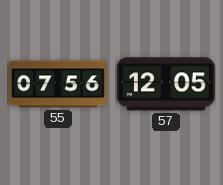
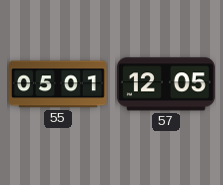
55: 07:56 -> 05:01 (59, 84)
